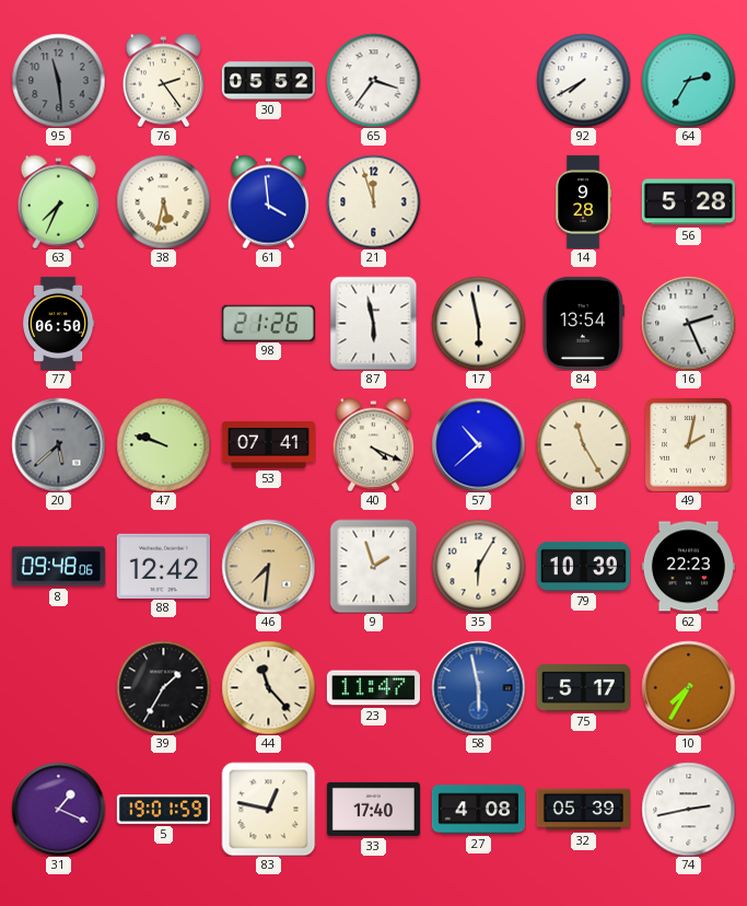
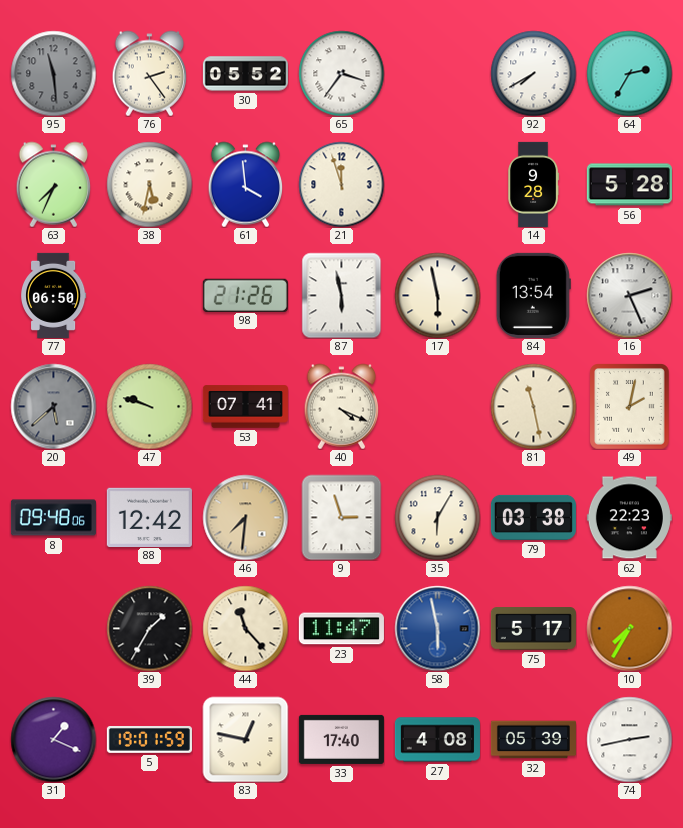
57: 10:38 -> none (478, 444)
81: 11:25 -> 11:28 (533, 406)
9: 1:57 -> 2:57 (342, 517)
79: 10:39 -> 03:38 (533, 517)
